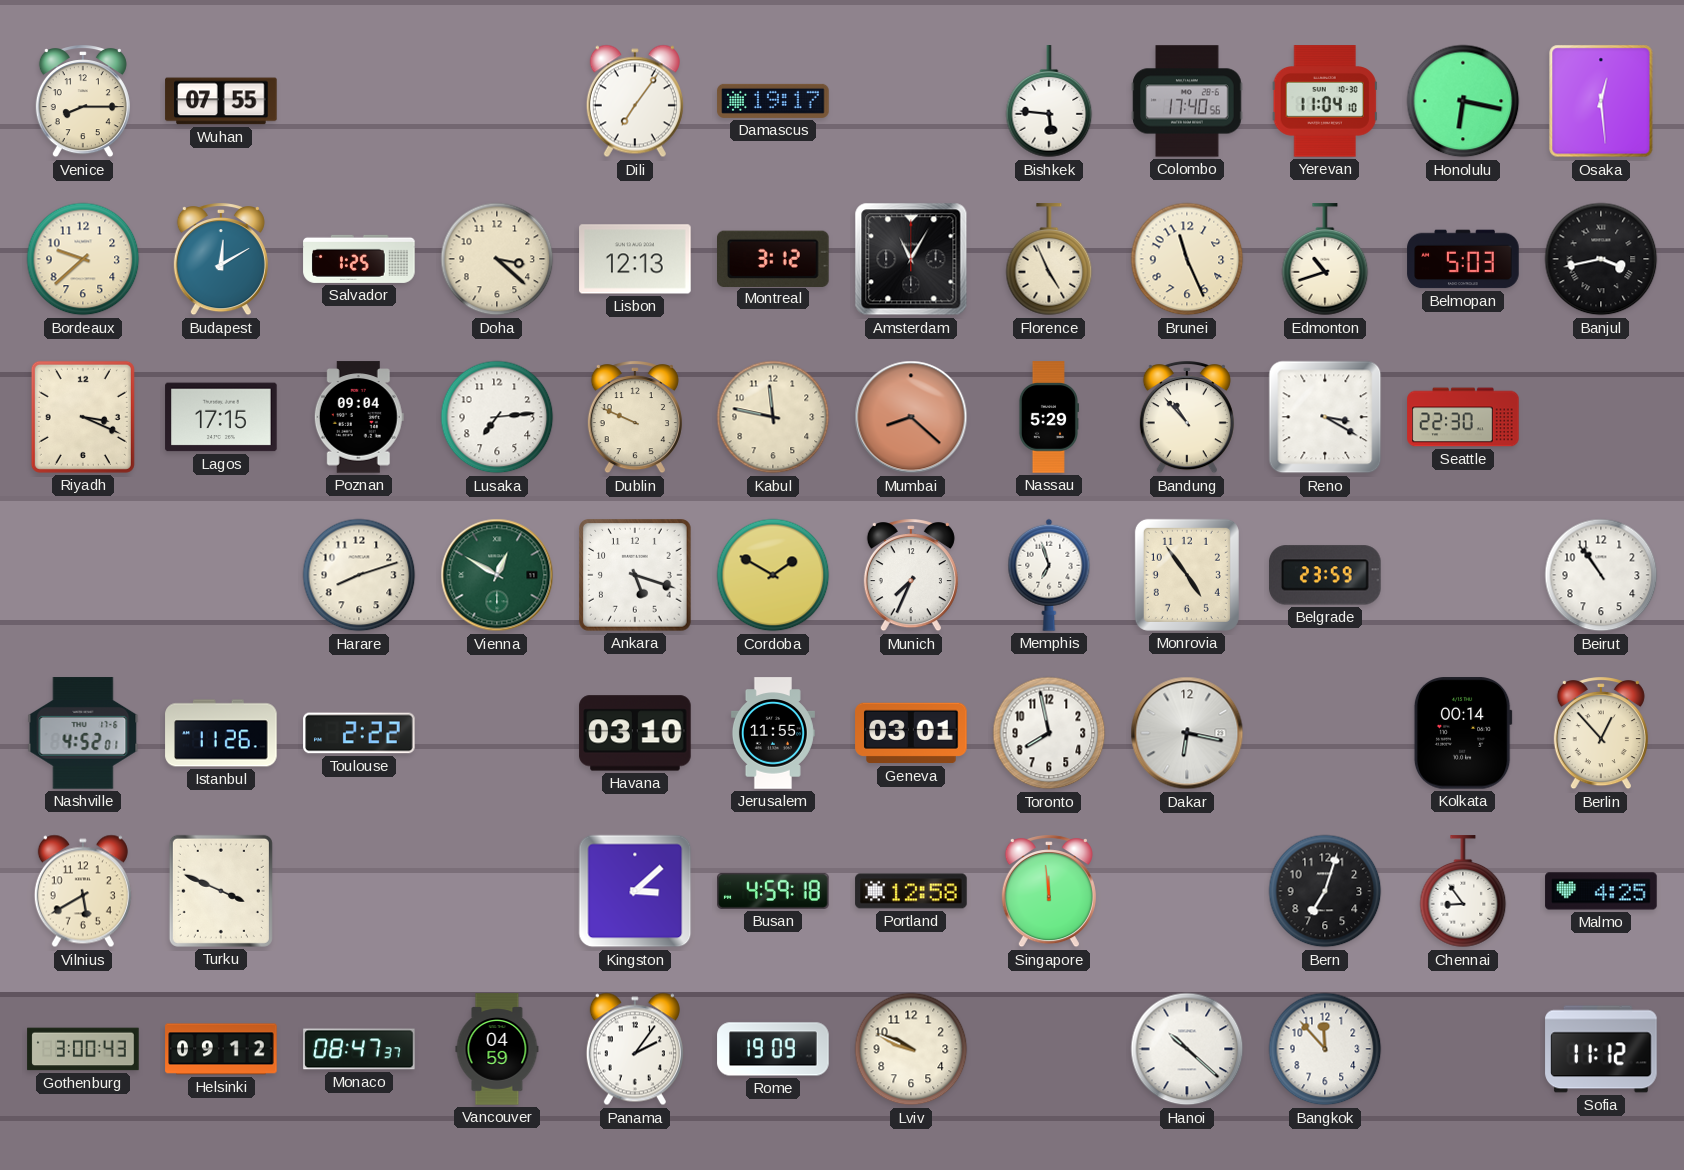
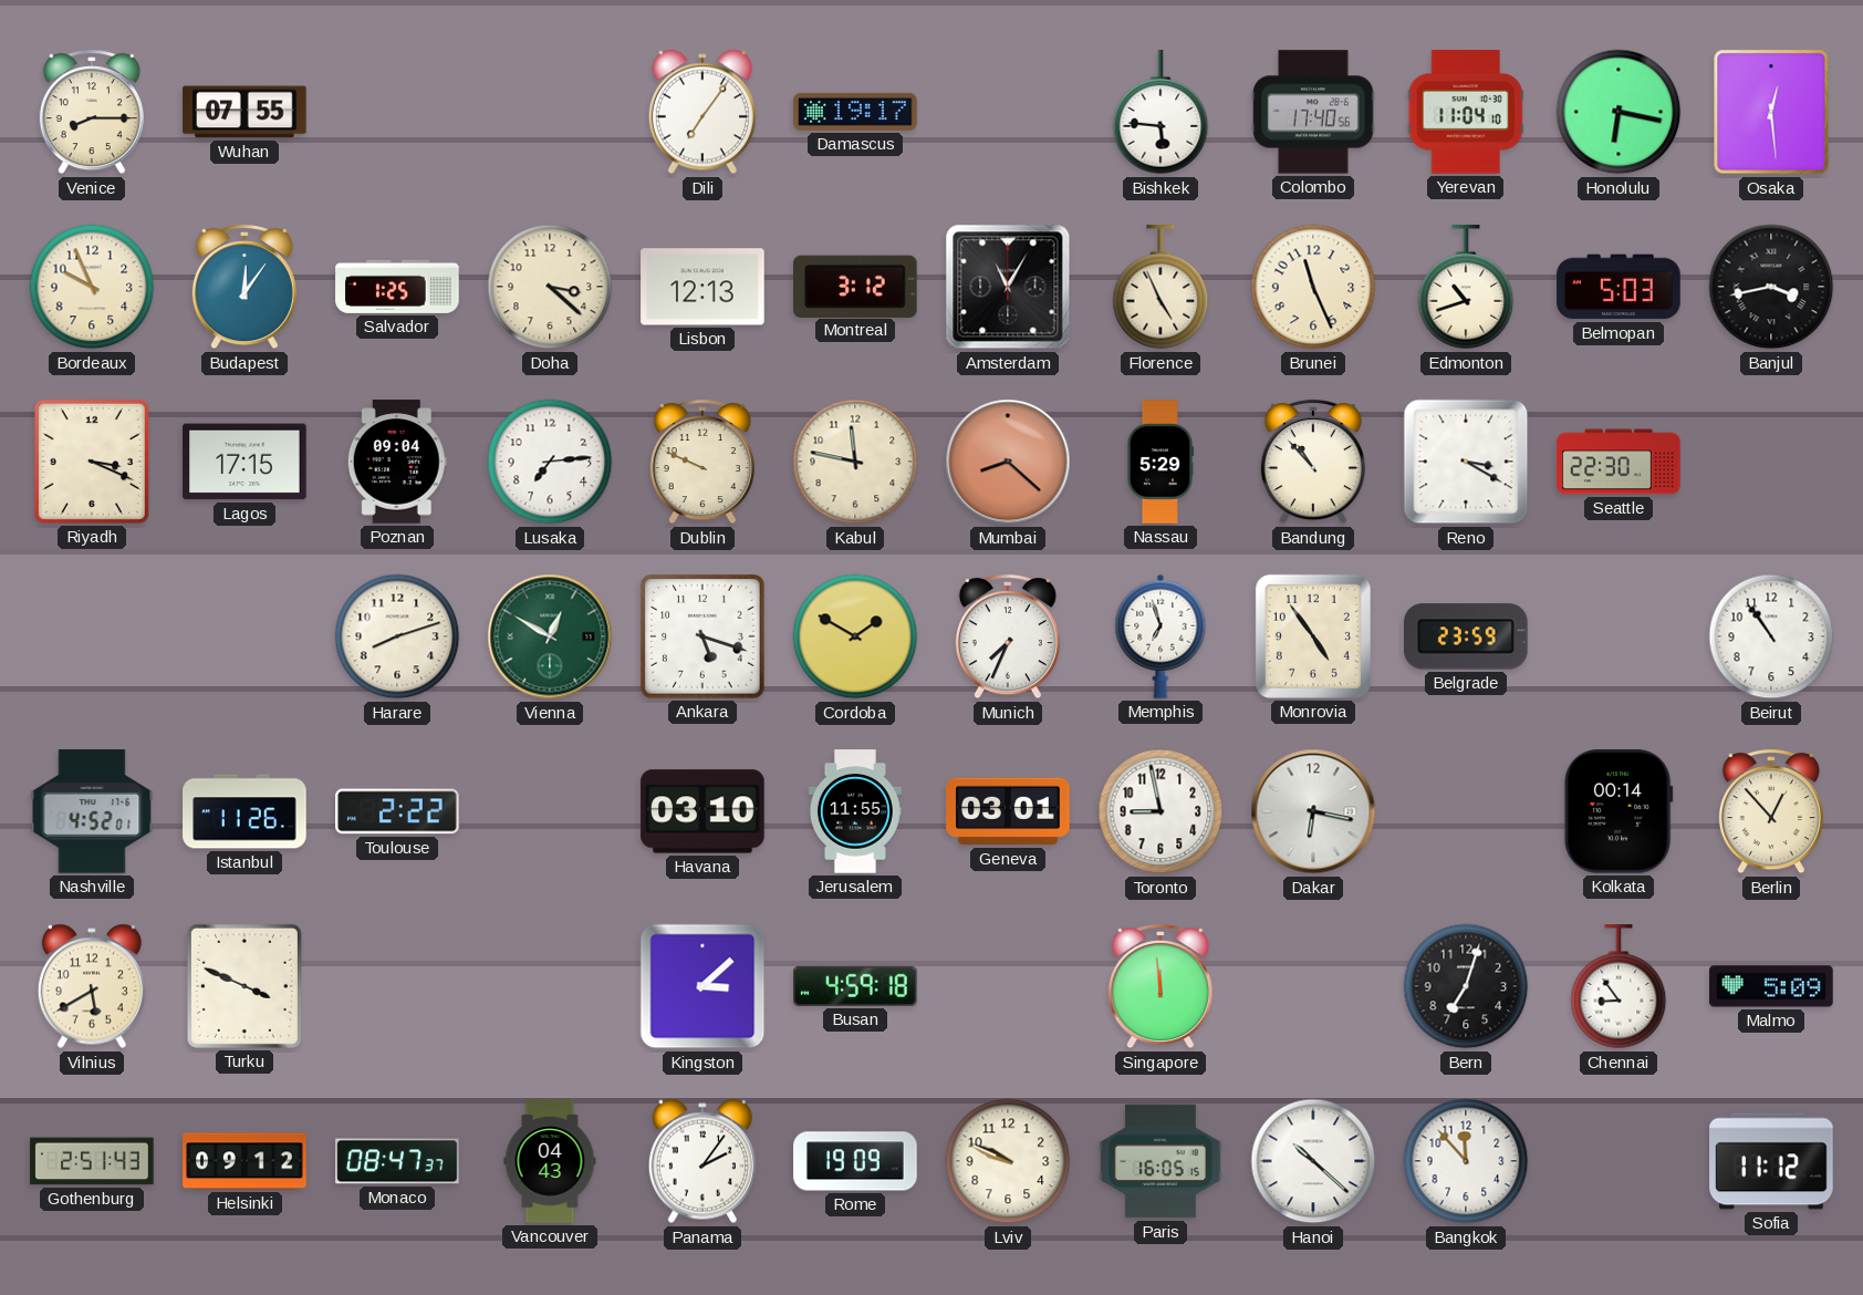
Bordeaux: 9:38 -> 9:56 (92, 287)
Budapest: 12:10 -> 12:06 (244, 288)
Toronto: 7:58 -> 8:58 (1161, 811)
Portland: 12:58 -> none (911, 891)
Malmo: 4:25 -> 5:09 (1771, 986)
Gothenburg: 3:00 -> 2:51 (92, 1161)
Vancouver: 04:59 -> 04:43 (550, 1161)
Paris: none -> 16:05 (1161, 1161)
